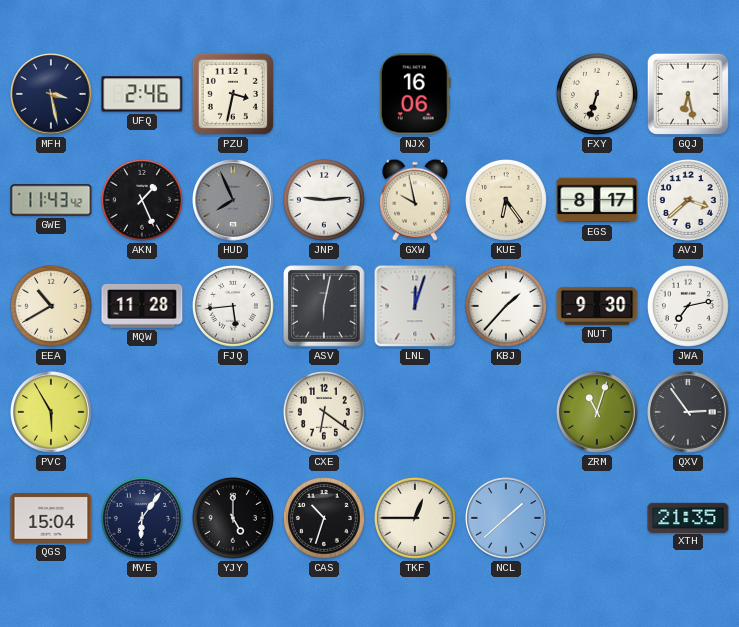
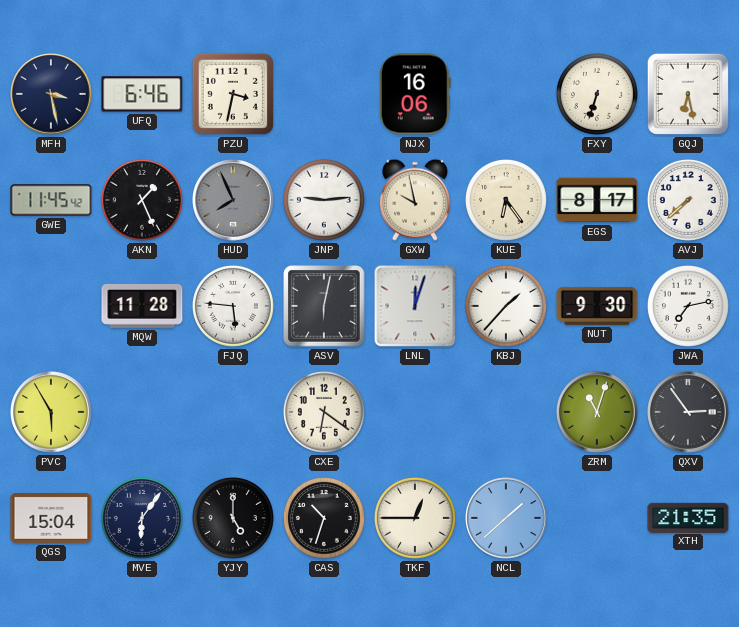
UFQ: 2:46 -> 6:46 (142, 94)
GWE: 11:43 -> 11:45 (51, 200)
AVJ: 3:38 -> 7:38 (688, 200)
EEA: 10:40 -> none (51, 306)
FJQ: 5:44 -> 5:46 (233, 306)
